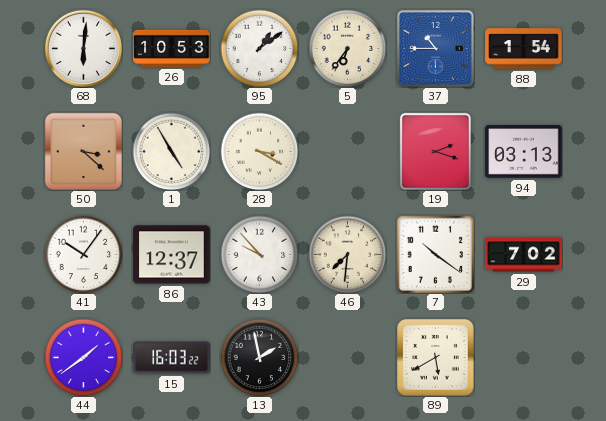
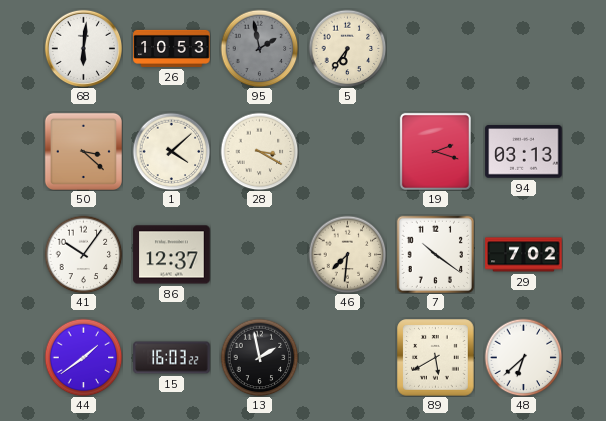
95: 1:09 -> 1:58 (259, 48)
95 dial: white -> grey (259, 48)
37: 10:45 -> none (435, 48)
88: 1:54 -> none (524, 49)
1: 4:55 -> 4:08 (171, 151)
43: 9:53 -> none (259, 254)
48: none -> 6:38 (523, 357)
